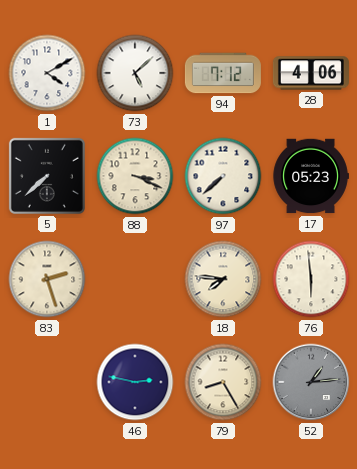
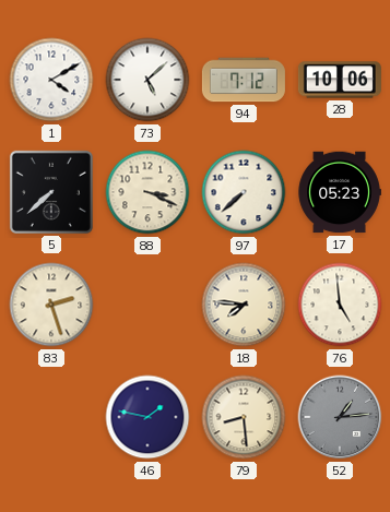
28: 4:06 -> 10:06 (340, 80)
76: 5:59 -> 4:59 (340, 305)
46: 2:47 -> 1:47 (147, 417)
79: 8:25 -> 8:29 (244, 417)
